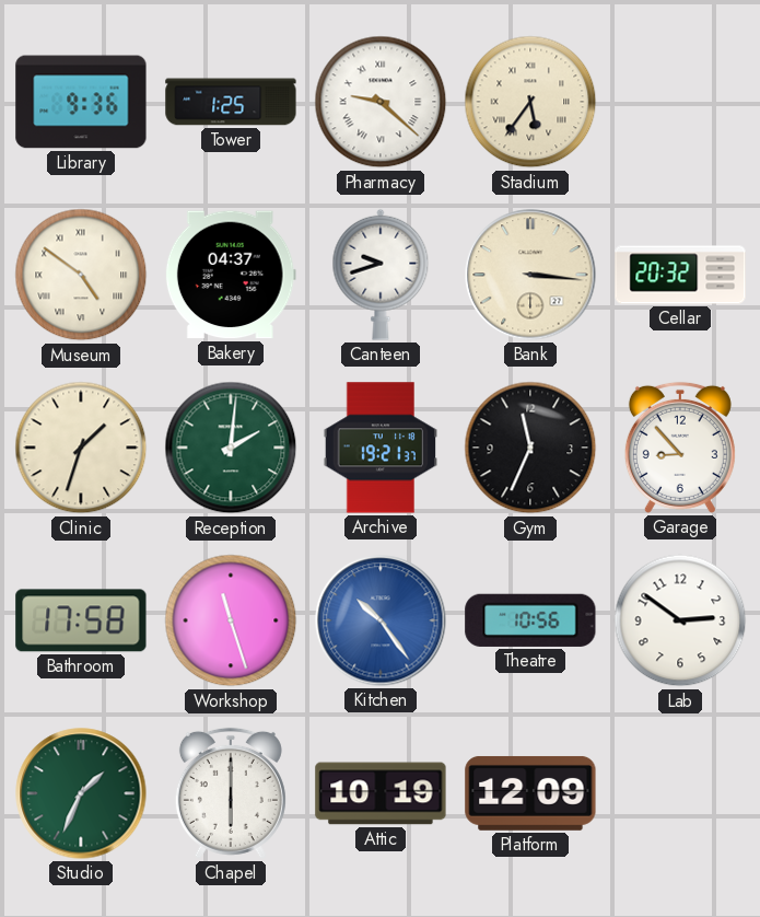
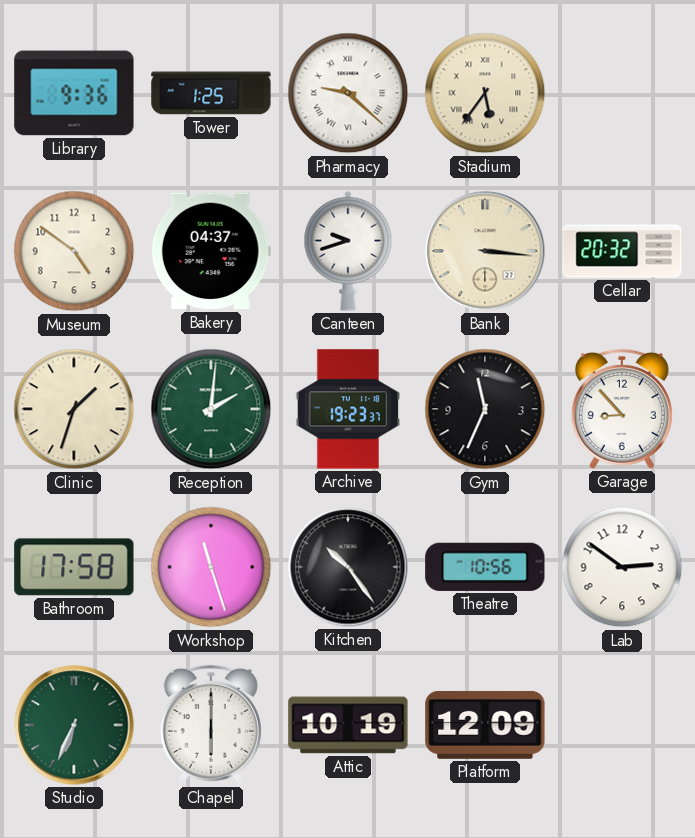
Museum numerals: Roman -> Arabic (74, 251)
Archive: 19:21 -> 19:23 (348, 409)
Kitchen dial: blue -> black (348, 567)
Studio: 1:34 -> 6:34 (74, 725)
